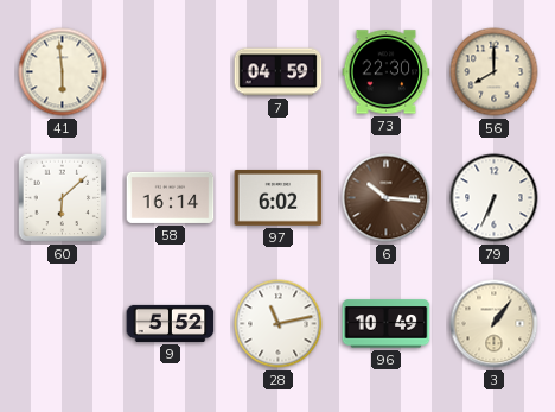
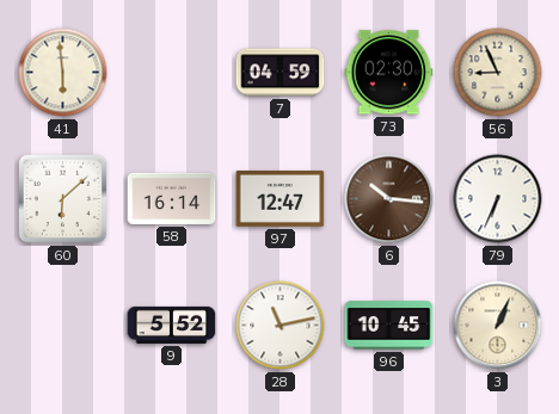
73: 22:30 -> 02:30 (389, 73)
56: 8:00 -> 8:56 (498, 73)
97: 6:02 -> 12:47 (281, 198)
96: 10:49 -> 10:45 (389, 326)
3: 1:06 -> 1:04 (498, 326)
